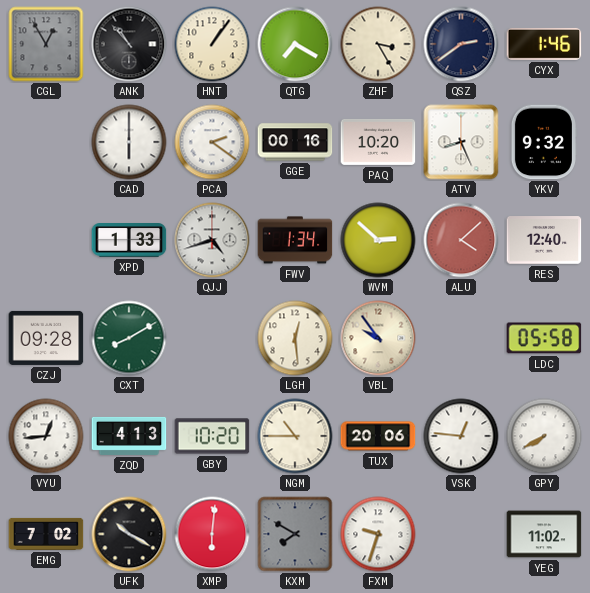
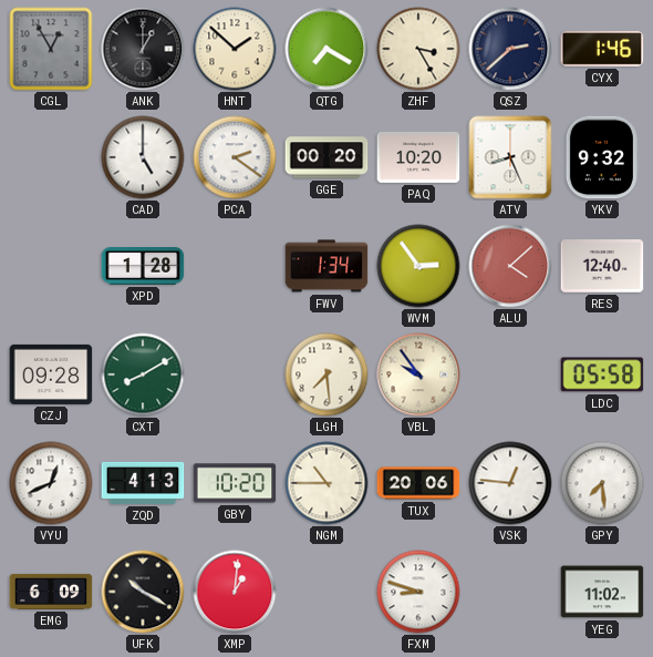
ANK: 10:53 -> 1:00 (143, 49)
HNT: 1:06 -> 1:52 (235, 49)
QSZ: 2:39 -> 2:38 (510, 49)
CAD: 6:00 -> 5:00 (143, 157)
GGE: 00:16 -> 00:20 (326, 157)
XPD: 1:33 -> 1:28 (143, 267)
QJJ: 4:42 -> none (212, 240)
WVM: 2:52 -> 2:54 (418, 266)
LGH: 12:29 -> 7:29 (326, 374)
VYU: 12:44 -> 12:41 (51, 483)
GPY: 7:40 -> 7:29 (602, 483)
EMG: 7:02 -> 6:09 (51, 592)
XMP: 6:01 -> 1:01 (235, 592)
KXM: 7:50 -> none (295, 534)
FXM: 9:33 -> 8:48 (418, 592)
